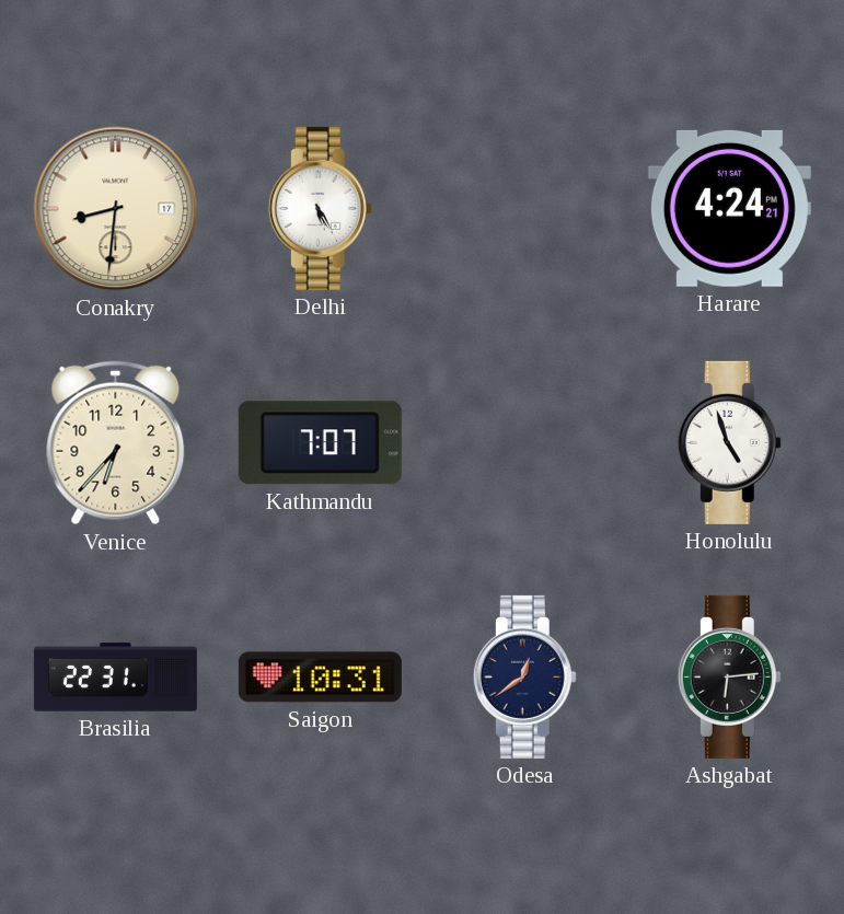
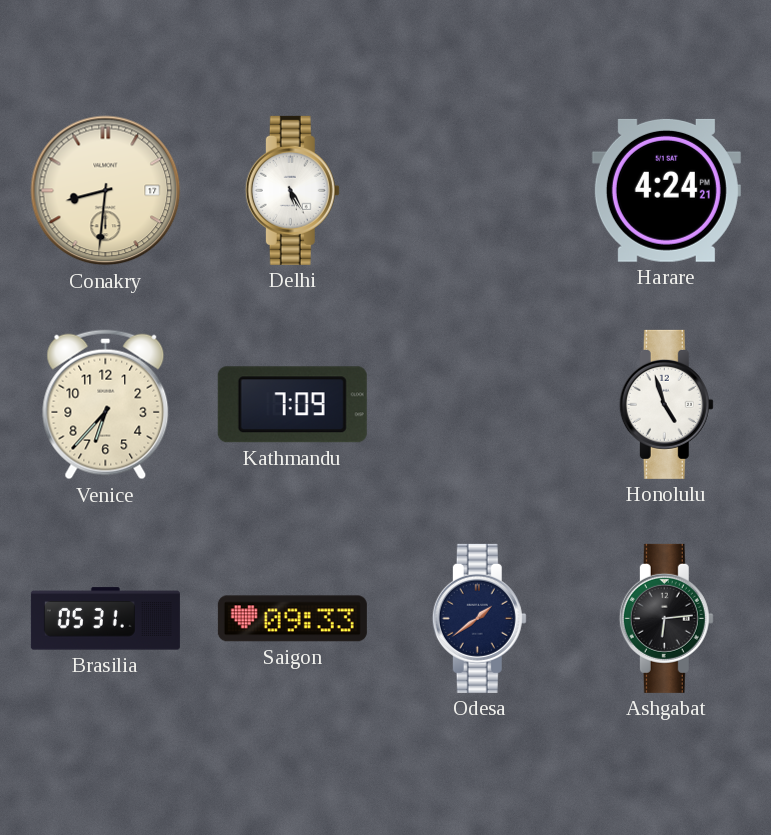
Kathmandu: 7:07 -> 7:09 (292, 405)
Brasilia: 22:31 -> 05:31 (105, 619)
Saigon: 10:31 -> 09:33 (292, 619)
Odesa: 12:39 -> 1:39 (479, 618)
